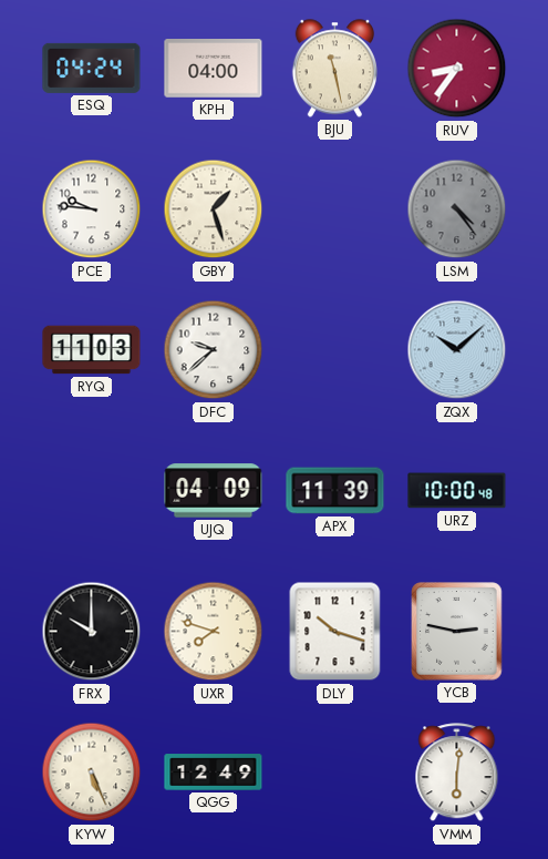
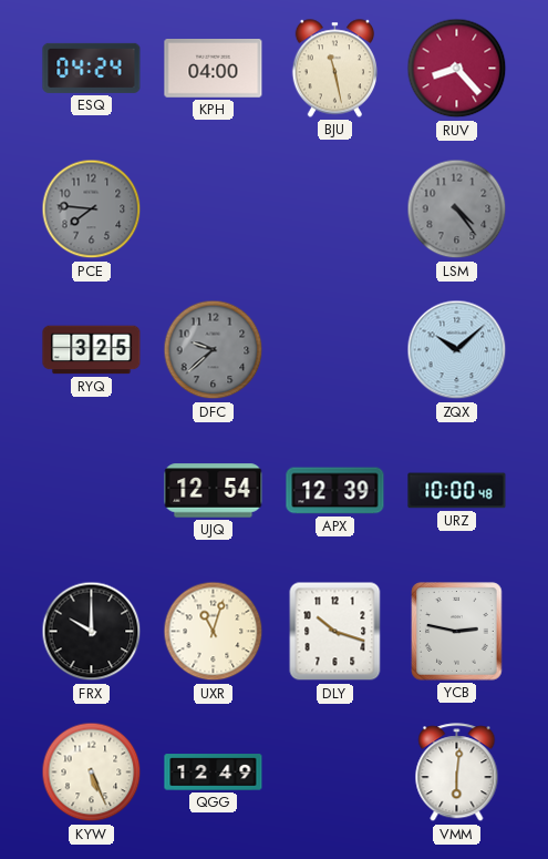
RUV: 8:36 -> 8:23 (457, 69)
PCE: 9:46 -> 7:46 (92, 209)
PCE dial: white -> grey (92, 209)
GBY: 1:27 -> none (214, 209)
RYQ: 11:03 -> 3:25 (92, 350)
DFC dial: white -> grey (214, 350)
UJQ: 04:09 -> 12:54 (214, 491)
APX: 11:39 -> 12:39 (335, 491)
UXR: 7:48 -> 11:03 (214, 632)
